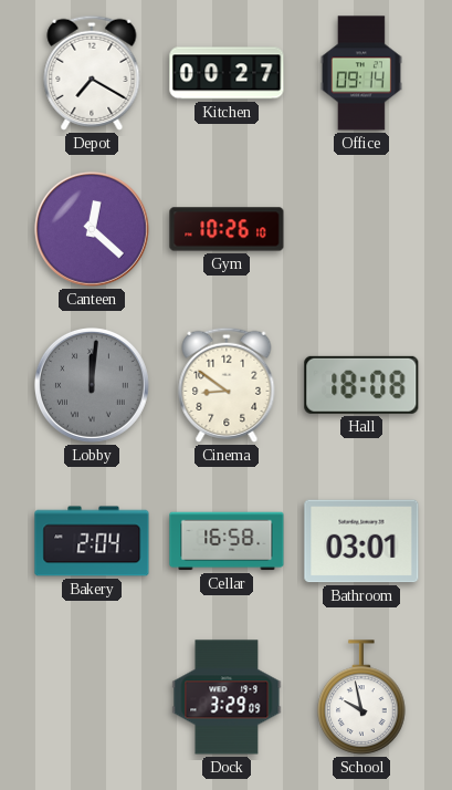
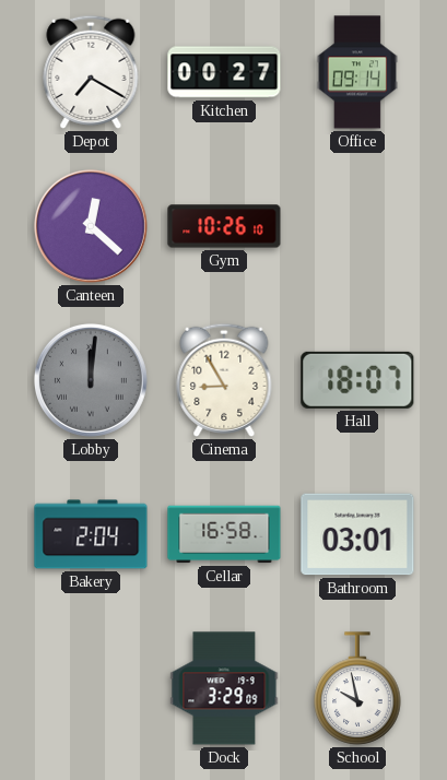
Cinema: 8:51 -> 8:55 (224, 380)
Hall: 18:08 -> 18:07 (357, 380)
